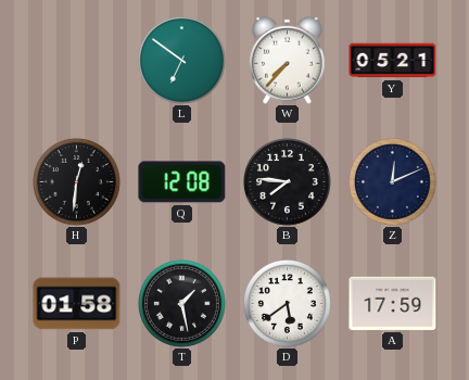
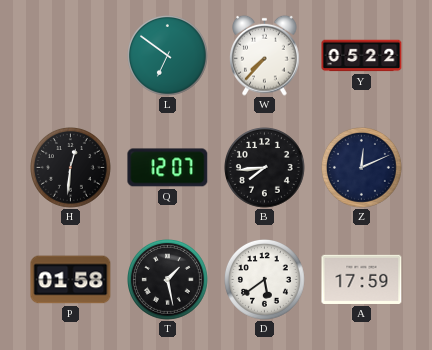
Y: 05:21 -> 05:22 (362, 56)
Q: 12:08 -> 12:07 (168, 168)
B: 7:46 -> 7:44 (265, 168)
